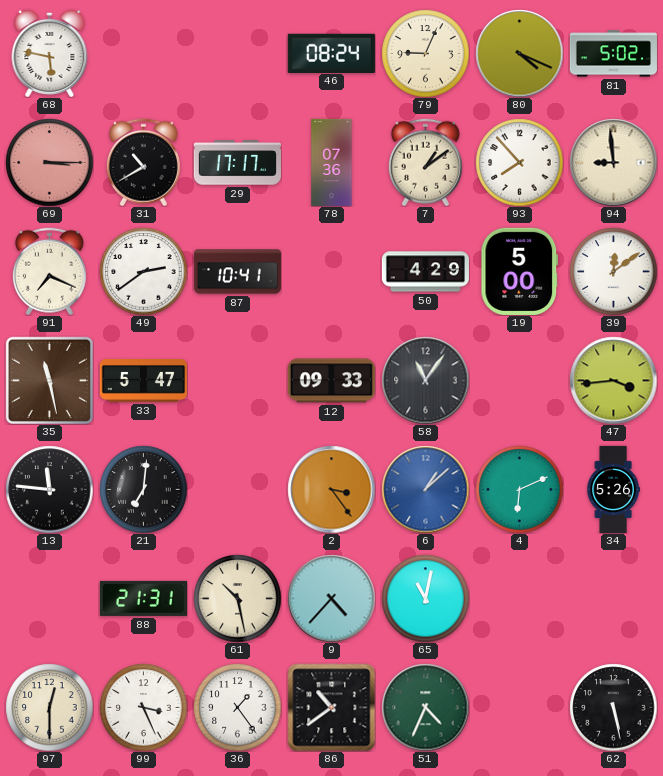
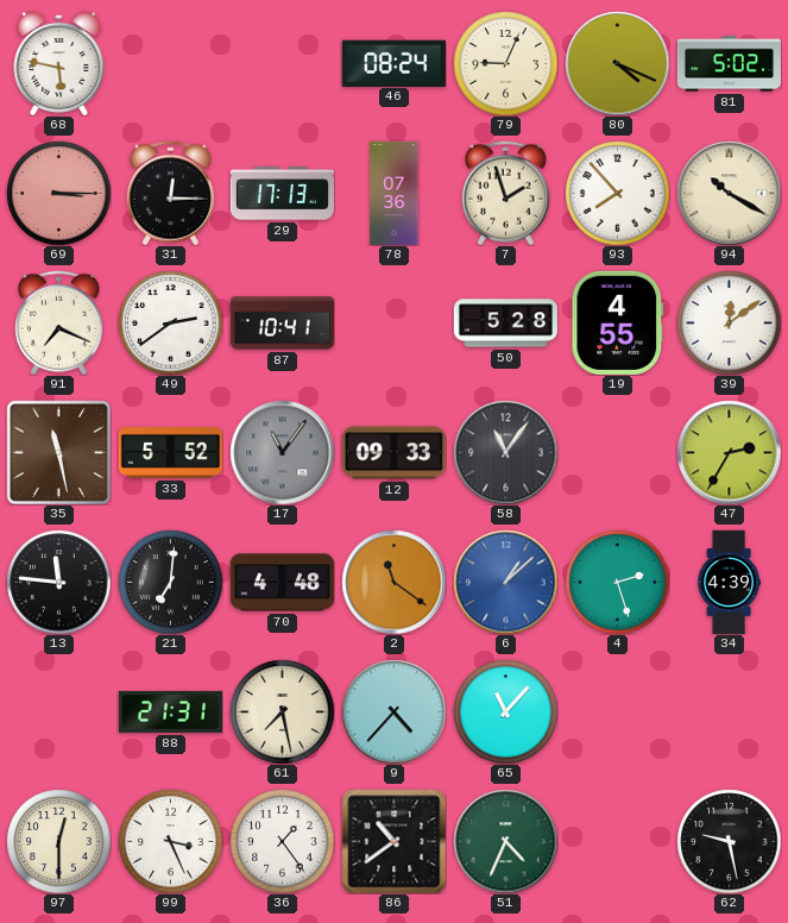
31: 10:40 -> 12:15 (170, 193)
29: 17:17 -> 17:13 (282, 194)
7: 1:09 -> 1:57 (505, 193)
94: 8:59 -> 10:20 (729, 193)
50: 4:29 -> 5:28 (505, 324)
19: 5:00 -> 4:55 (618, 322)
33: 5:47 -> 5:52 (170, 453)
17: none -> 11:06 (282, 452)
47: 3:44 -> 2:35 (729, 452)
70: none -> 4:48 (282, 583)
2: 3:24 -> 11:21 (393, 582)
4: 6:11 -> 2:27 (617, 582)
34: 5:26 -> 4:39 (729, 582)
61: 10:28 -> 7:28 (282, 711)
65: 11:02 -> 11:07 (505, 711)
62: 5:28 -> 9:28 (729, 841)
